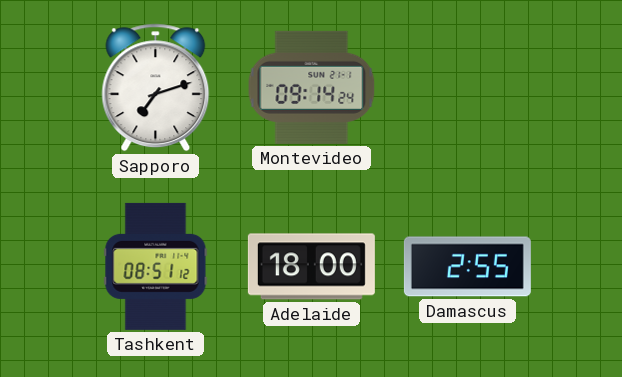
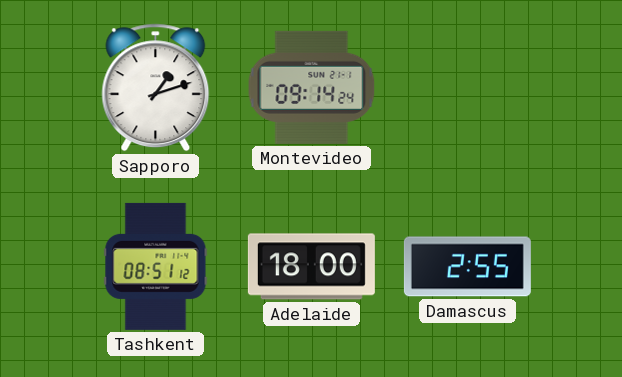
Sapporo: 7:12 -> 1:12 (156, 88)
